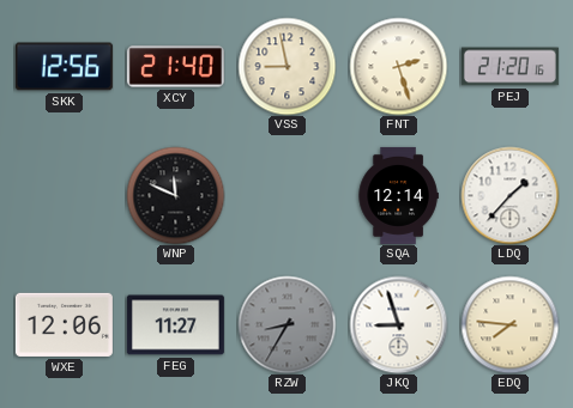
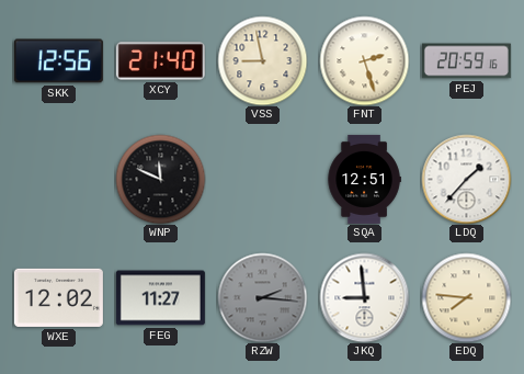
PEJ: 21:20 -> 20:59 (466, 61)
SQA: 12:14 -> 12:51 (364, 179)
WXE: 12:06 -> 12:02 (58, 297)
RZW: 8:35 -> 2:16 (262, 297)
JKQ: 8:57 -> 8:59 (364, 297)
